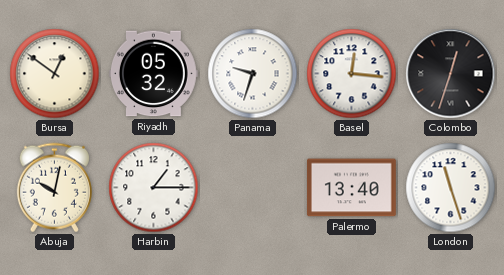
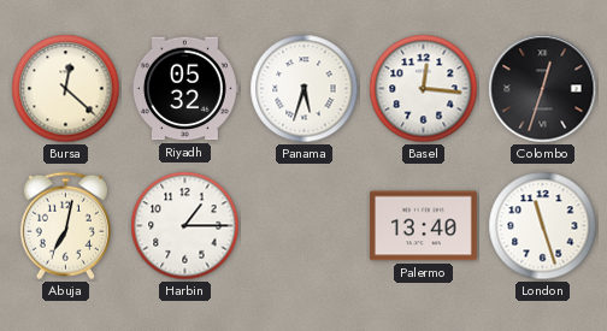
Bursa: 12:51 -> 12:22 (66, 89)
Panama: 9:33 -> 5:33 (305, 89)
Abuja: 10:02 -> 7:02 (65, 226)
